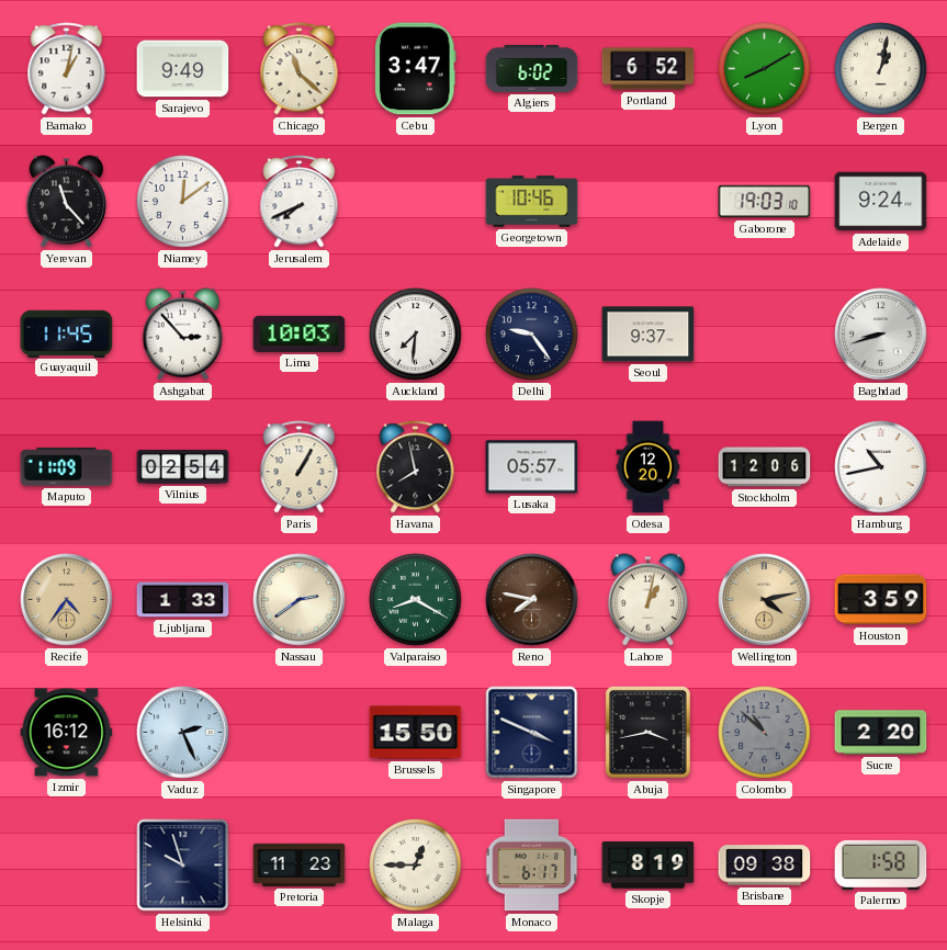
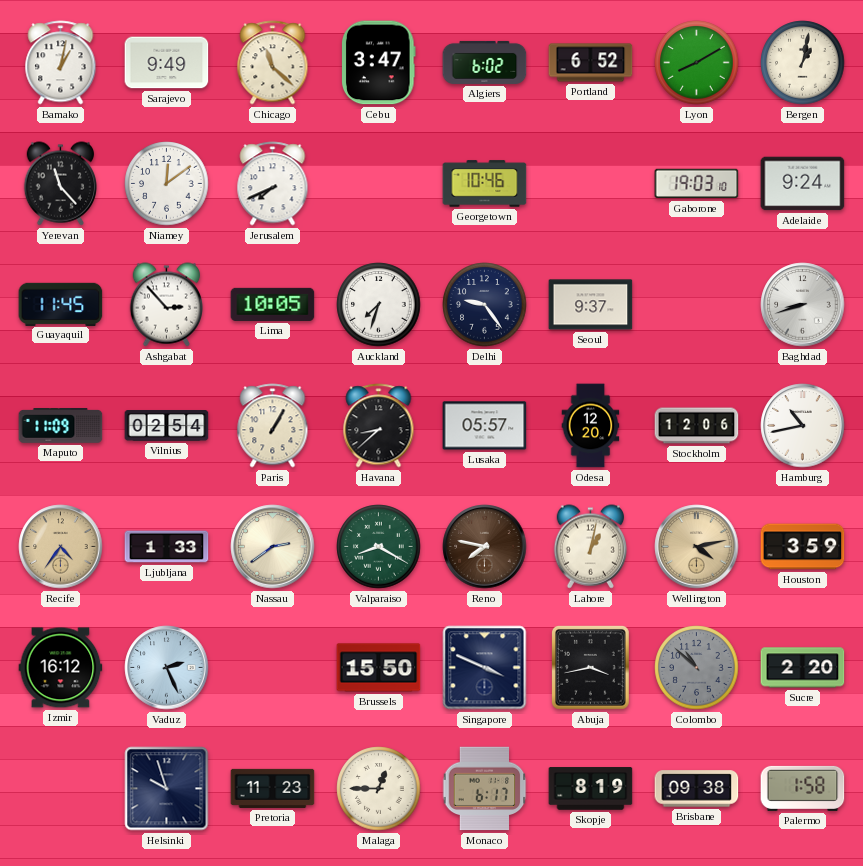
Lima: 10:03 -> 10:05 (273, 304)
Auckland: 7:31 -> 7:33 (379, 305)
Havana: 7:58 -> 8:38 (379, 426)
